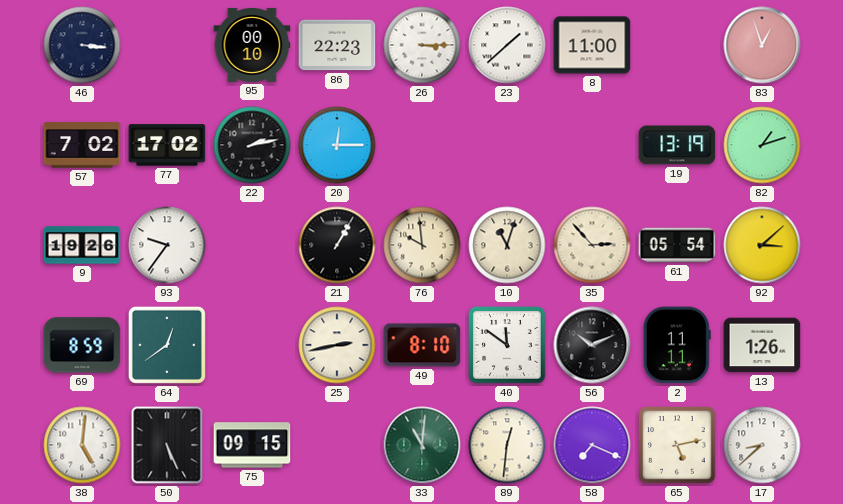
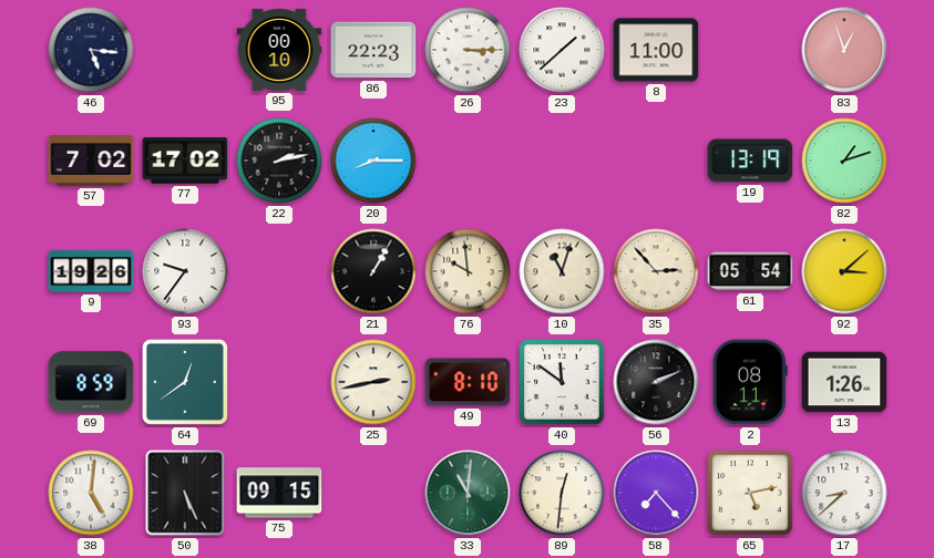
46: 3:16 -> 5:16 (91, 50)
20: 12:15 -> 8:15 (373, 161)
56: 10:11 -> 2:11 (656, 382)
2: 11:11 -> 08:11 (750, 382)
58: 7:19 -> 7:23 (656, 493)
